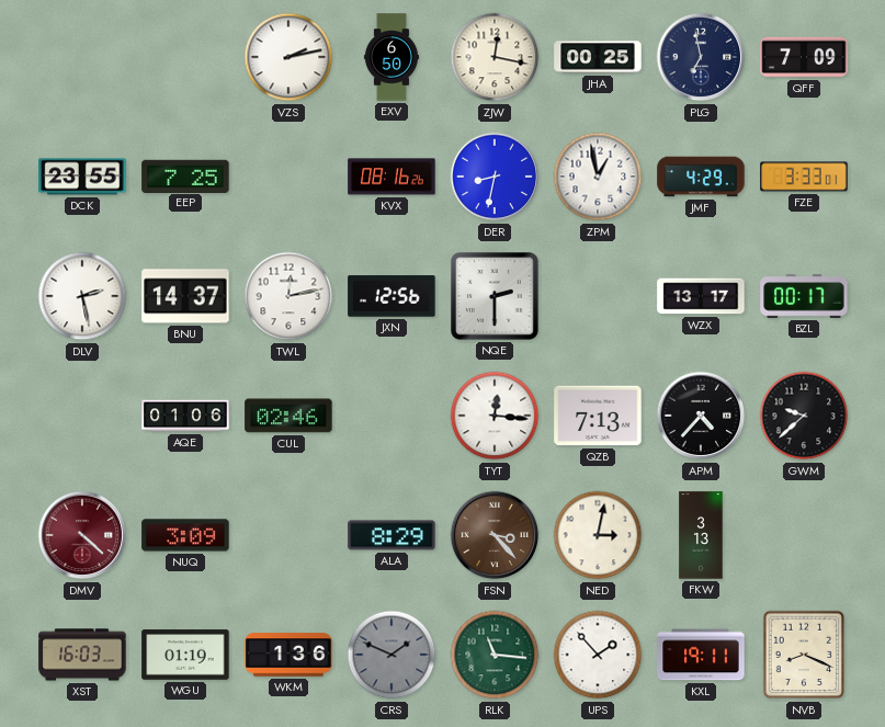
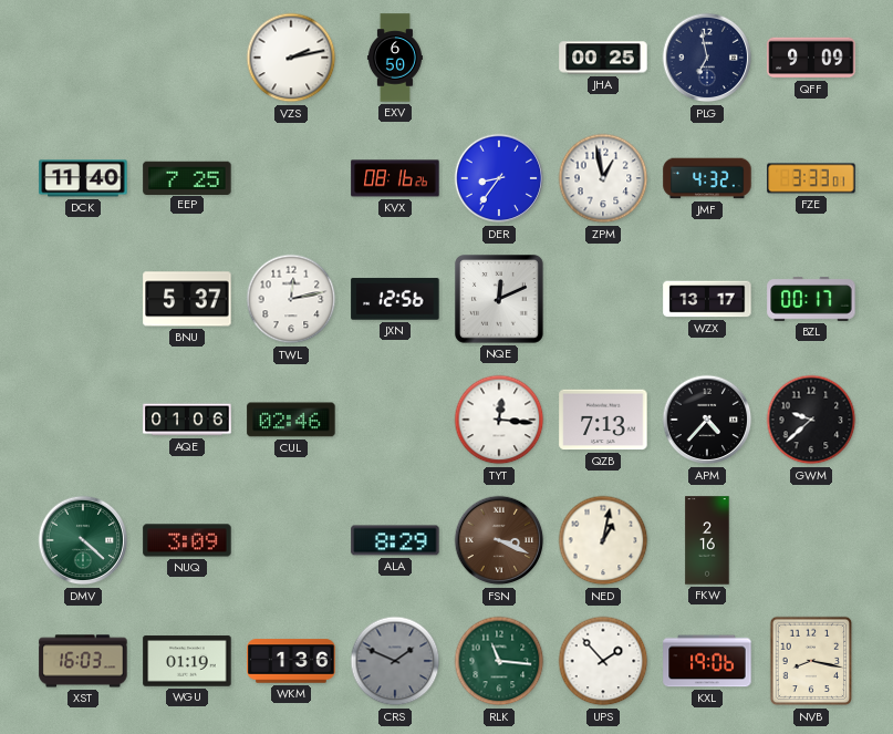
ZJW: 12:17 -> none (495, 57)
QFF: 7:09 -> 9:09 (811, 58)
DCK: 23:55 -> 11:40 (83, 178)
DER: 8:32 -> 8:36 (499, 178)
JMF: 4:29 -> 4:32 (707, 178)
DLV: 2:28 -> none (82, 296)
BNU: 14:37 -> 5:37 (187, 299)
NQE: 2:30 -> 12:11 (500, 300)
DMV dial: burgundy -> green (83, 540)
FSN: 3:23 -> 3:19 (499, 540)
NED: 3:02 -> 1:02 (603, 540)
FKW: 3:13 -> 2:16 (707, 540)
KXL: 19:11 -> 19:06 (707, 661)
NVB: 8:19 -> 8:17 (811, 661)
